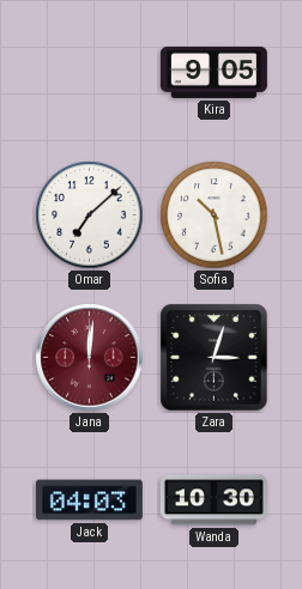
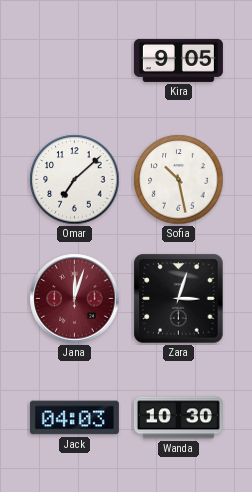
Jana: 12:01 -> 12:03 (75, 299)
